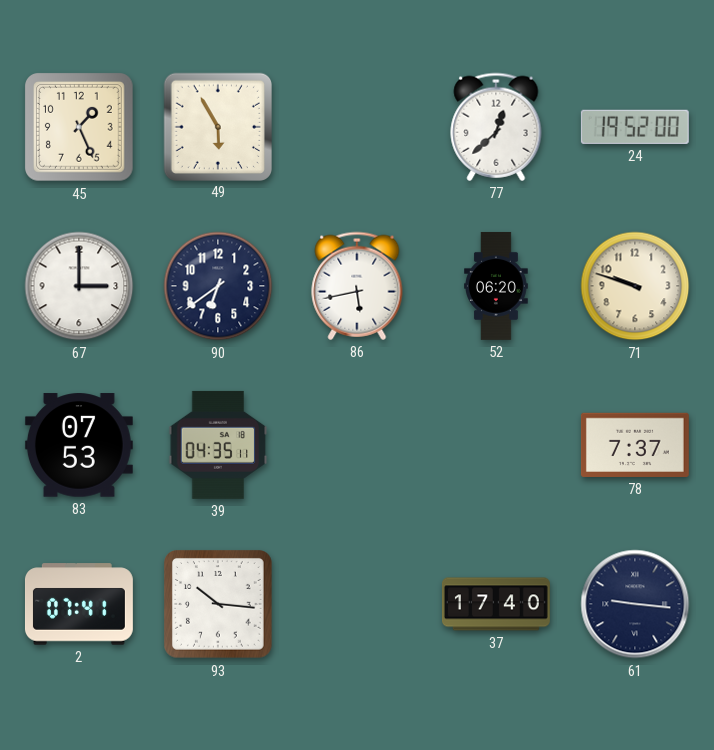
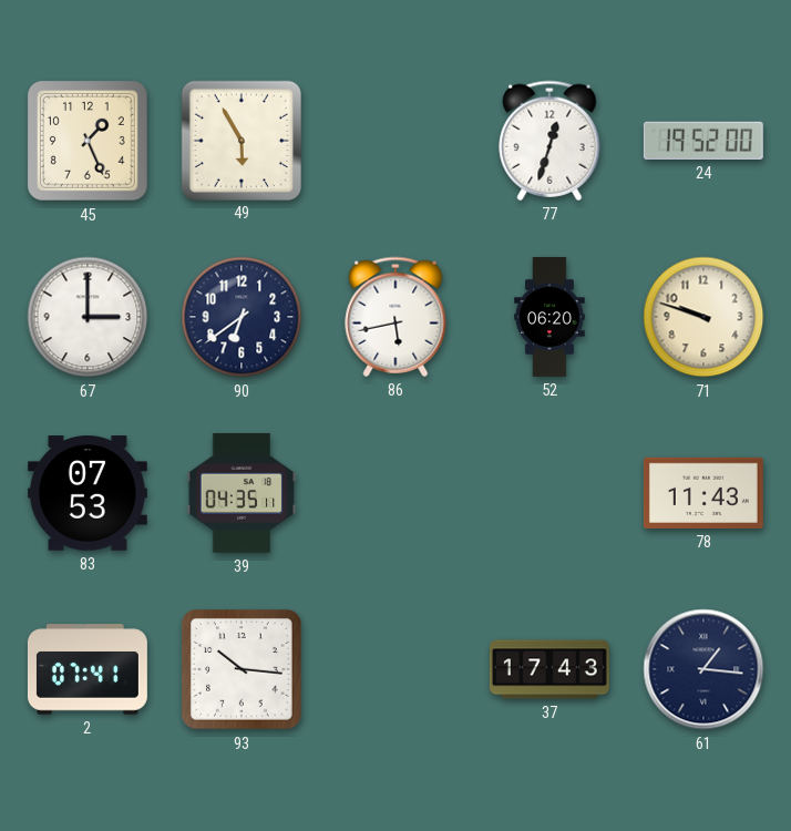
77: 12:38 -> 12:33 (549, 141)
78: 7:37 -> 11:43 (703, 493)
37: 17:40 -> 17:43 (549, 669)
61: 9:16 -> 1:16 (703, 669)
